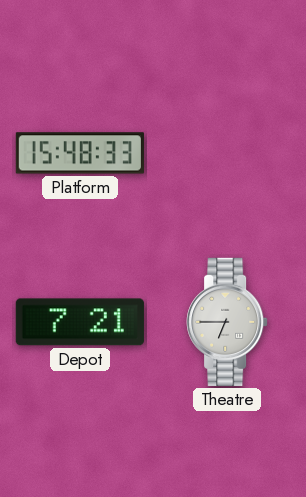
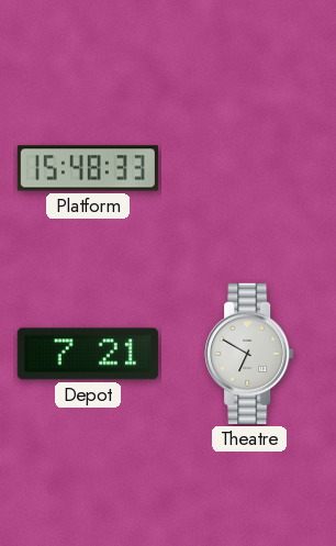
Theatre: 6:45 -> 6:50 (249, 354)
